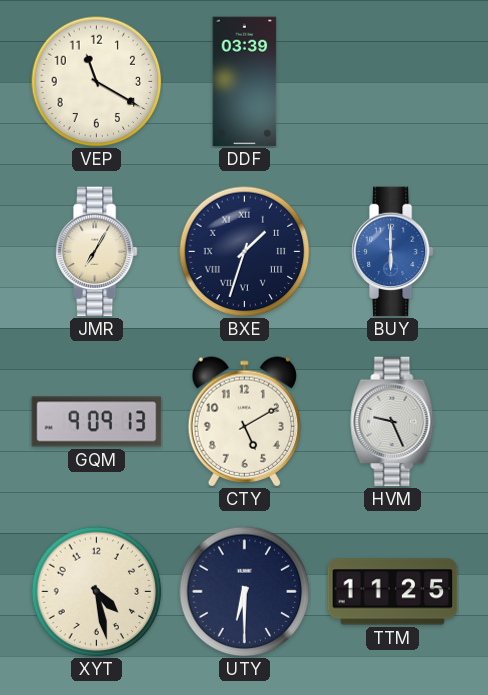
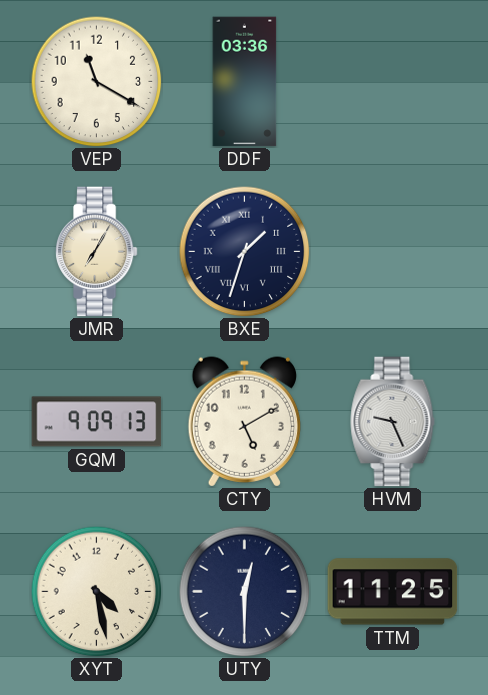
DDF: 03:39 -> 03:36 (245, 82)
BUY: 6:00 -> none (392, 252)
UTY: 6:30 -> 12:30 (245, 592)
